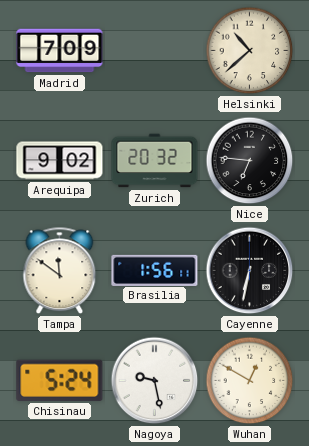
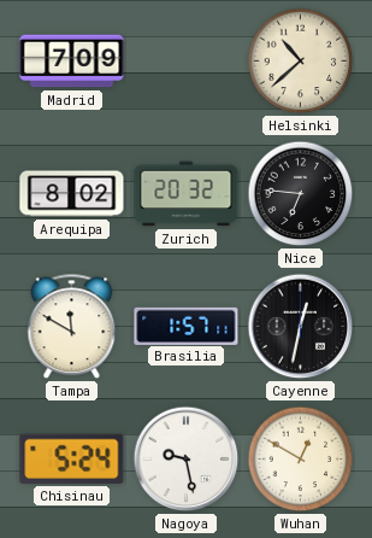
Arequipa: 9:02 -> 8:02 (72, 194)
Tampa: 11:51 -> 11:50 (72, 327)
Brasilia: 1:56 -> 1:57 (187, 326)
Cayenne: 6:32 -> 12:32 (301, 327)
